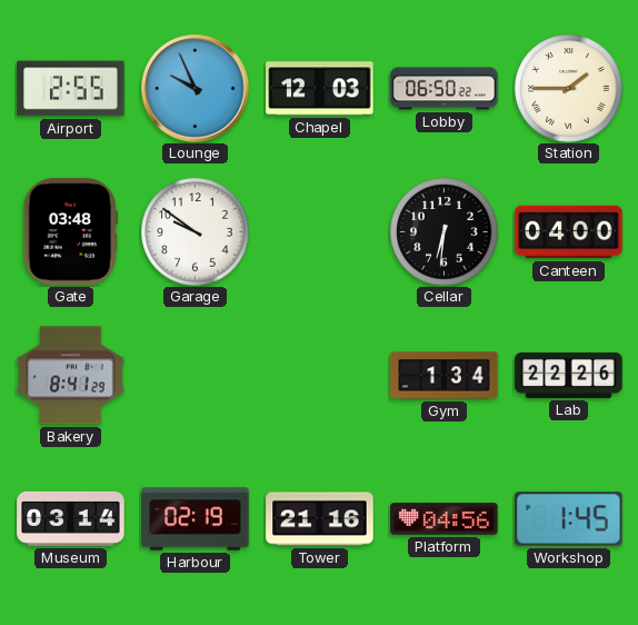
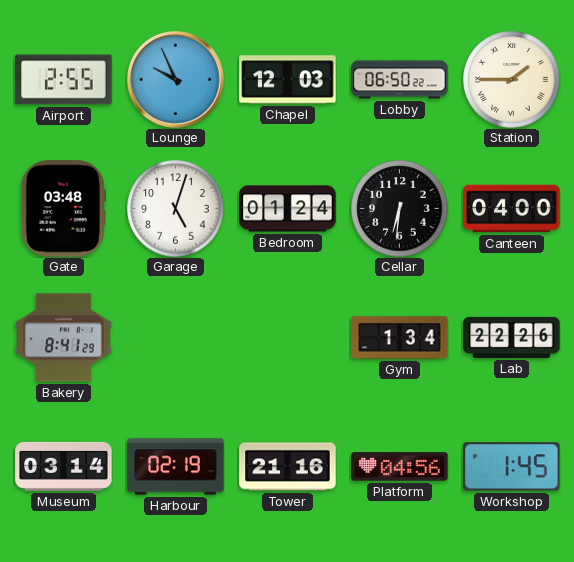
Garage: 9:51 -> 5:03 (176, 209)
Bedroom: none -> 01:24 (288, 209)
